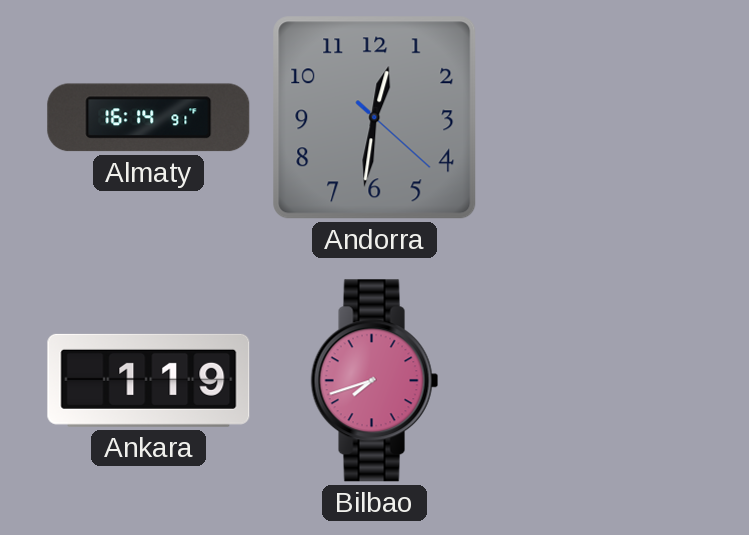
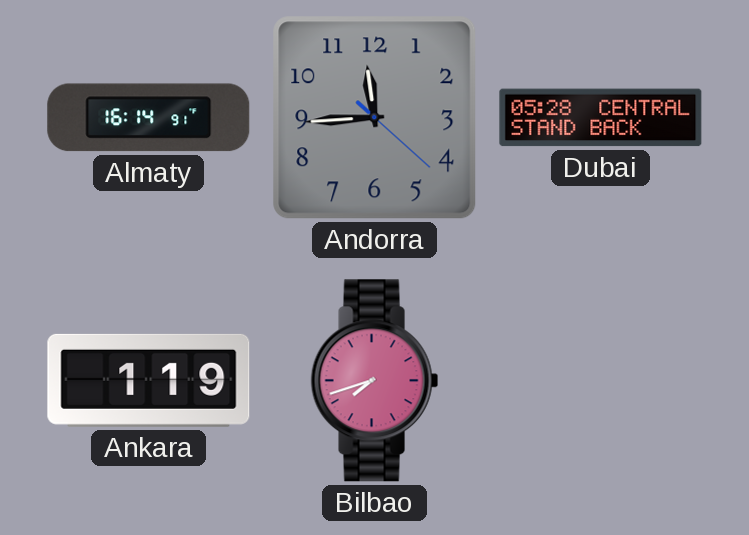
Andorra: 12:31 -> 11:44 (375, 118)
Dubai: none -> 05:28 (601, 118)
